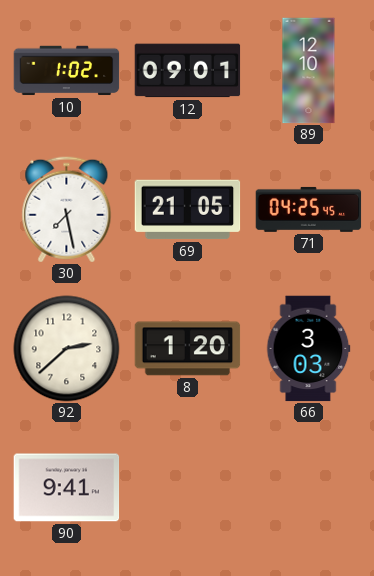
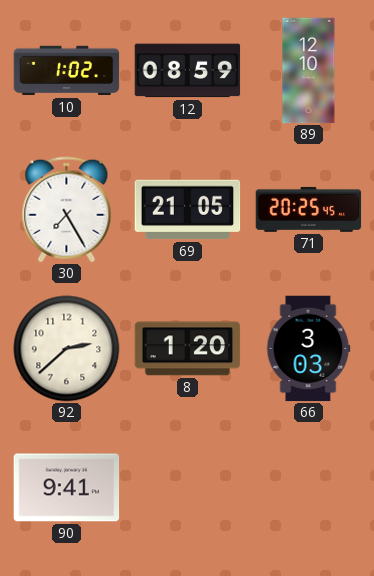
12: 09:01 -> 08:59 (188, 71)
30: 7:28 -> 7:25 (67, 210)
71: 04:25 -> 20:25 (309, 209)
